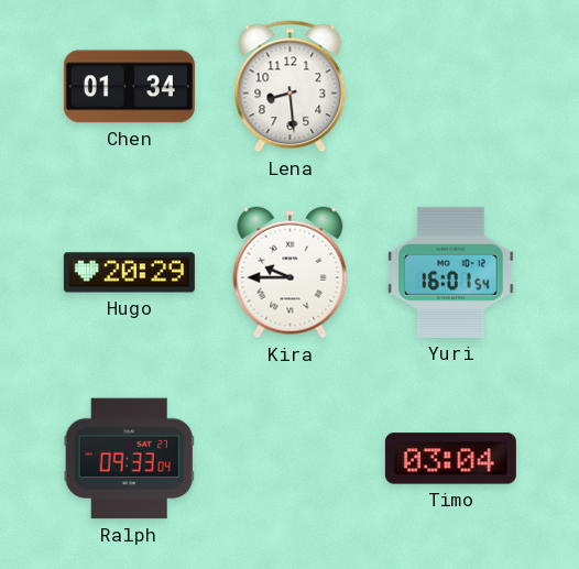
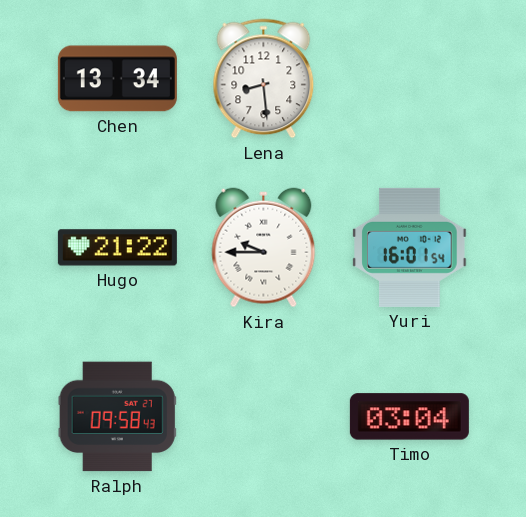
Chen: 01:34 -> 13:34 (117, 79)
Hugo: 20:29 -> 21:22 (117, 248)
Ralph: 09:33 -> 09:58 (117, 417)
